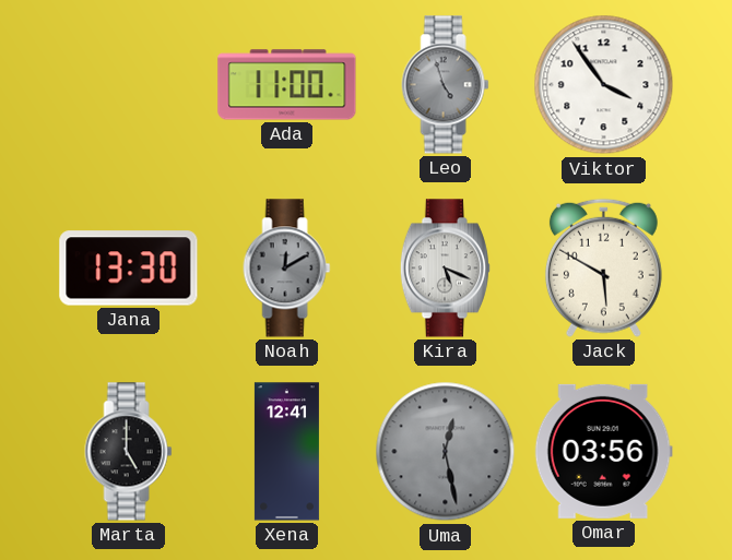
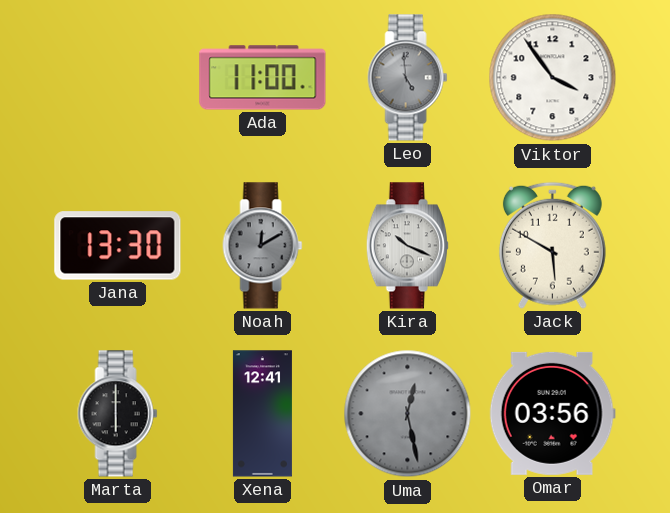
Leo: 4:57 -> 4:59 (408, 78)
Kira: 5:19 -> 10:19 (407, 246)
Marta: 5:00 -> 6:00 (118, 414)
